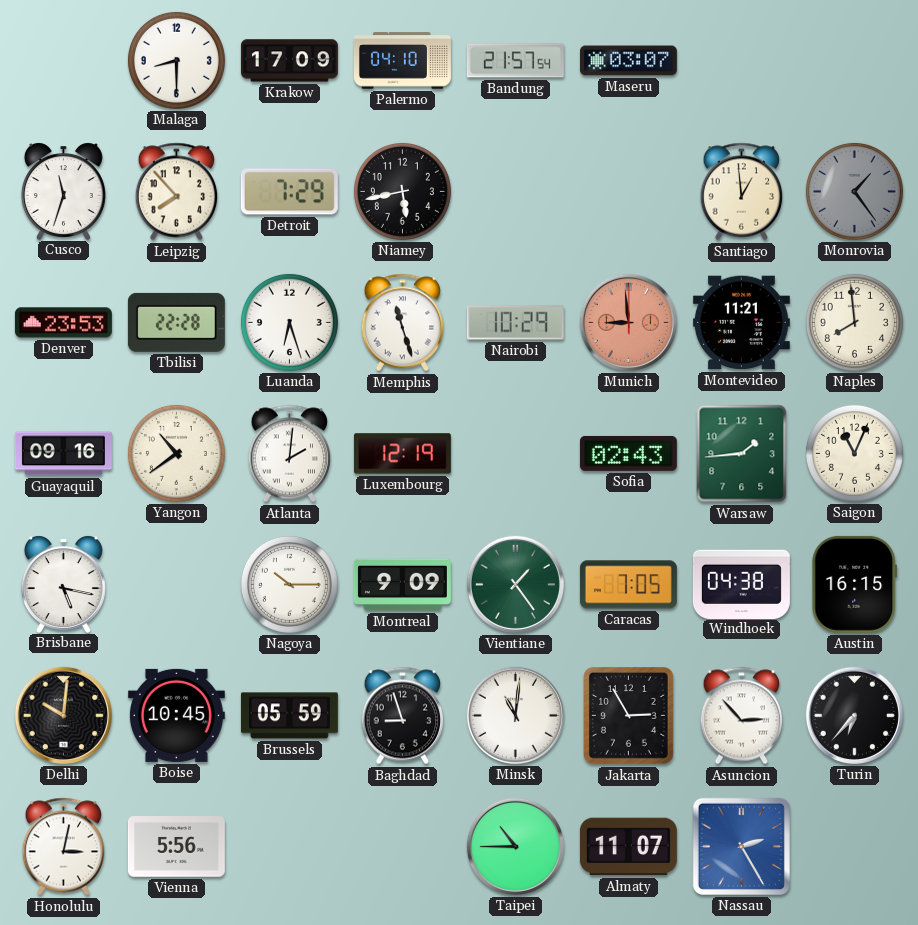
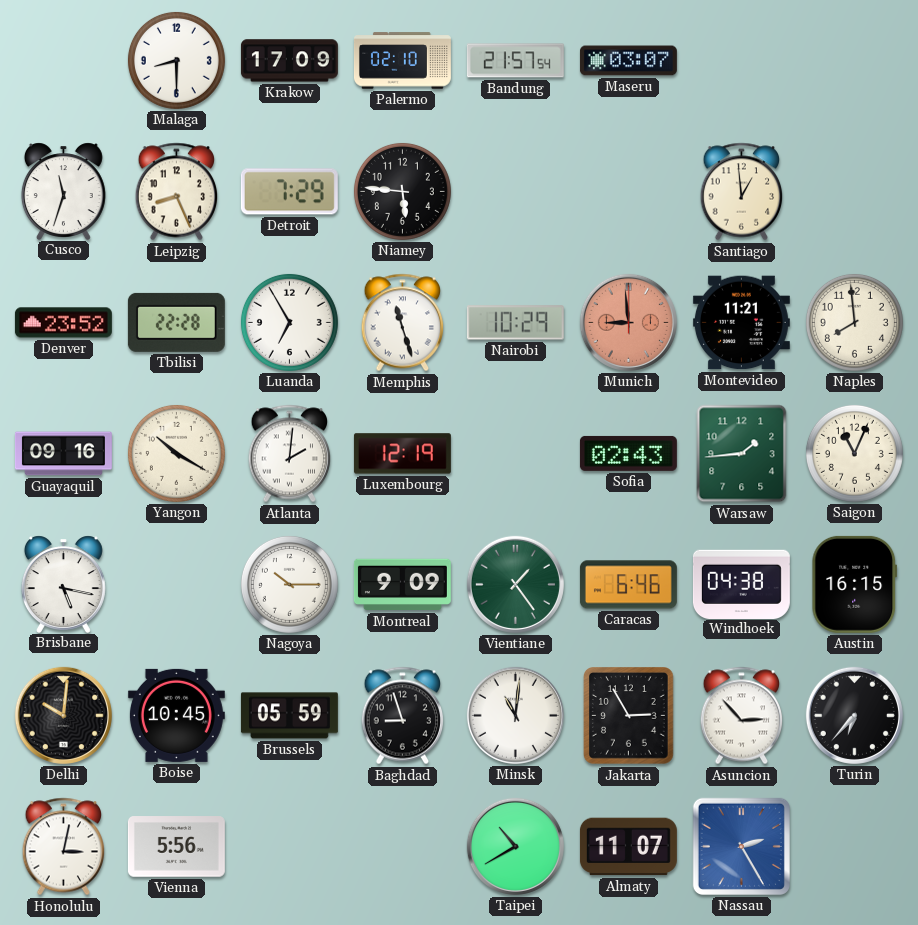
Palermo: 04:10 -> 02:10 (402, 61)
Leipzig: 7:53 -> 8:26 (177, 192)
Niamey: 5:43 -> 5:46 (402, 191)
Monrovia: 1:24 -> none (854, 191)
Denver: 23:53 -> 23:52 (63, 323)
Luanda: 6:27 -> 6:55 (289, 322)
Yangon: 10:39 -> 10:20 (176, 453)
Caracas: 7:05 -> 6:46 (628, 585)
Taipei: 10:45 -> 10:40 (515, 846)
